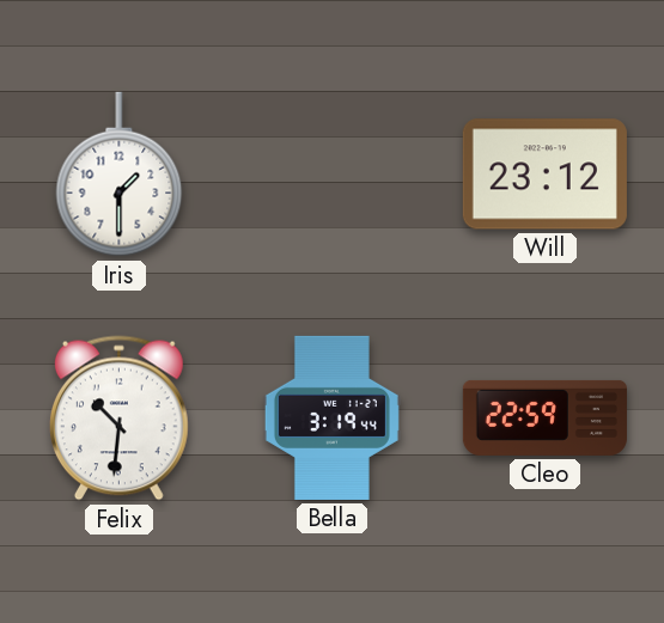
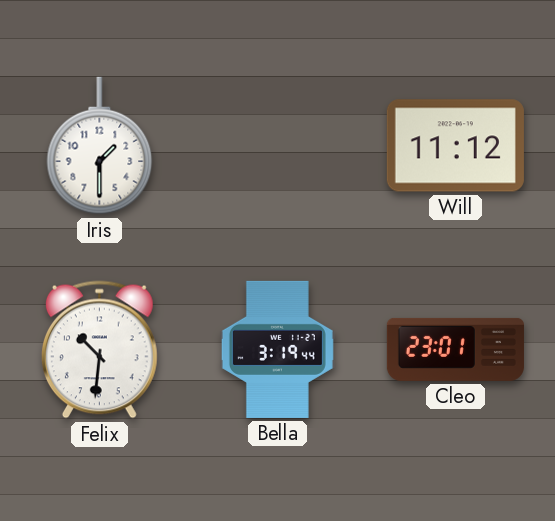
Will: 23:12 -> 11:12 (455, 146)
Cleo: 22:59 -> 23:01 (455, 349)
